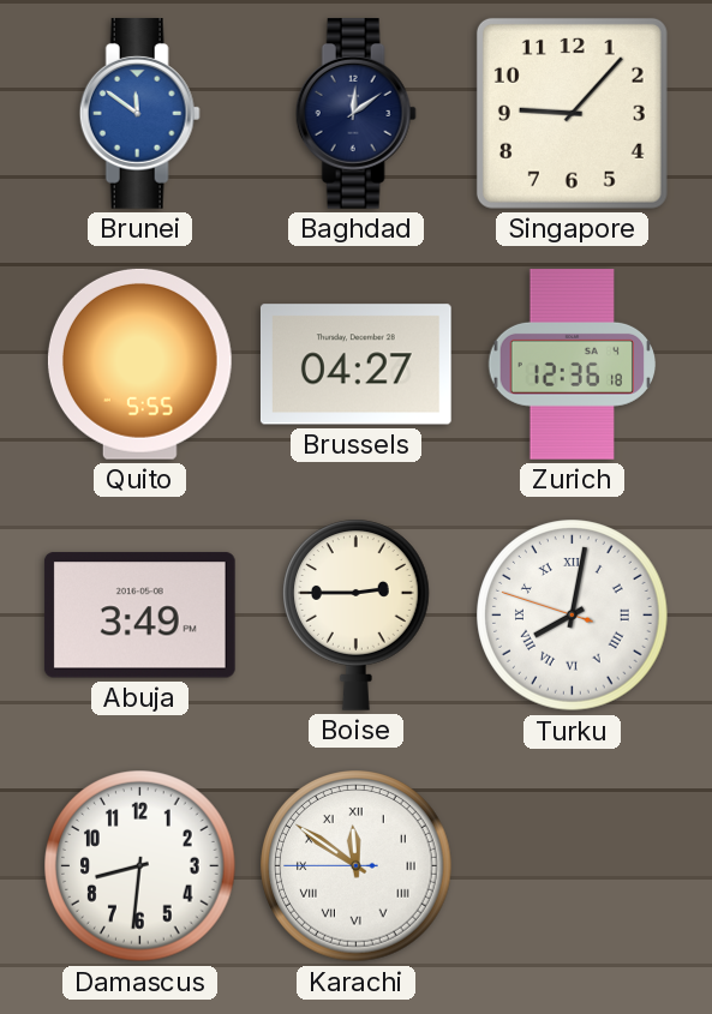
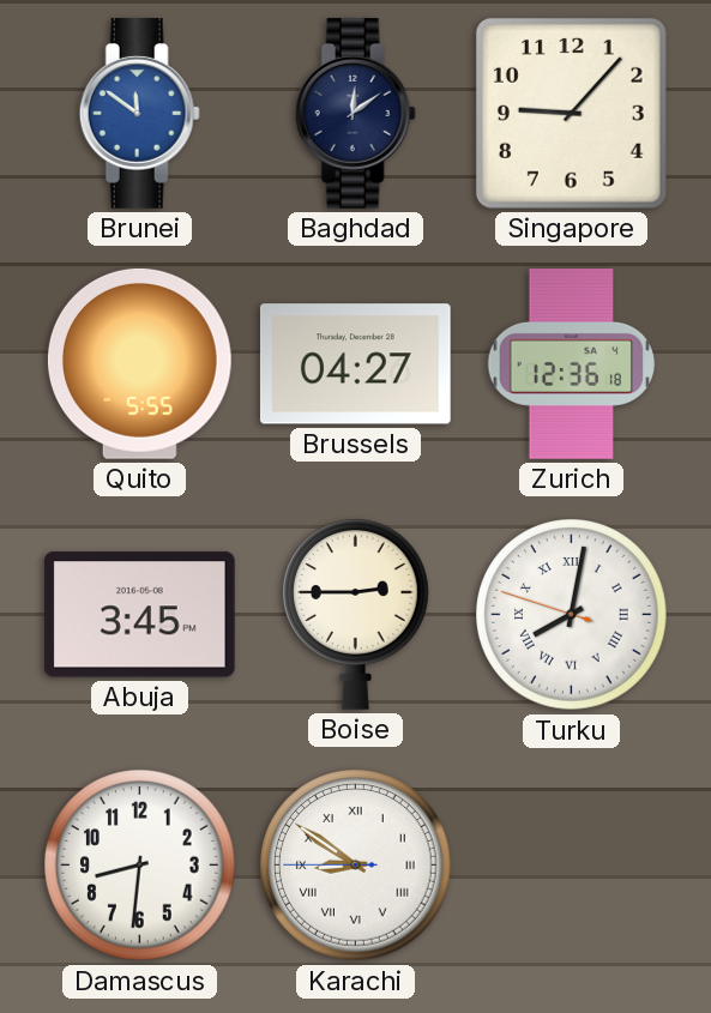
Abuja: 3:49 -> 3:45 (139, 615)
Karachi: 11:50 -> 8:50 (356, 866)
